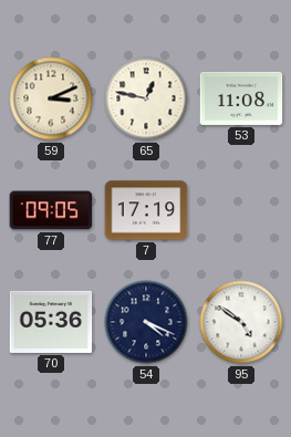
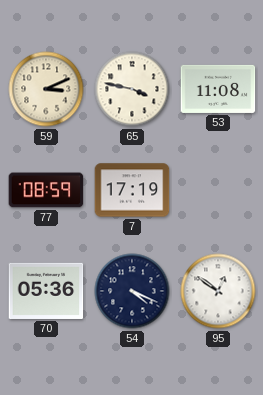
65: 12:47 -> 3:47 (132, 89)
77: 09:05 -> 08:59 (46, 190)
95: 4:51 -> 12:51 (218, 291)
